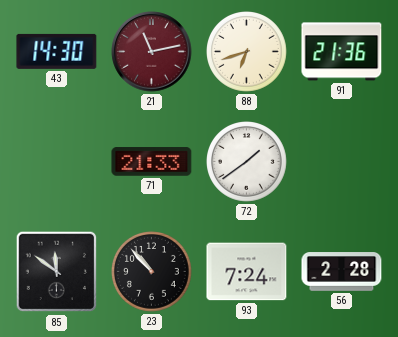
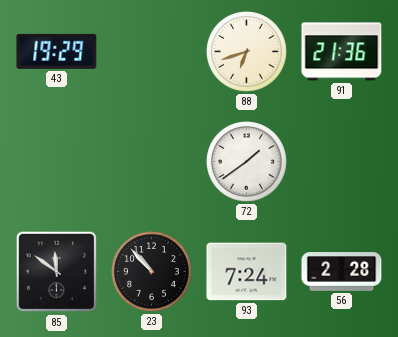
43: 14:30 -> 19:29 (57, 51)
21: 11:13 -> none (152, 52)
71: 21:33 -> none (152, 162)
